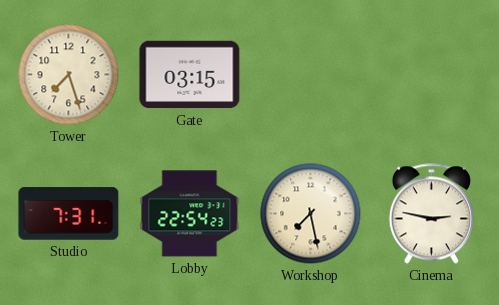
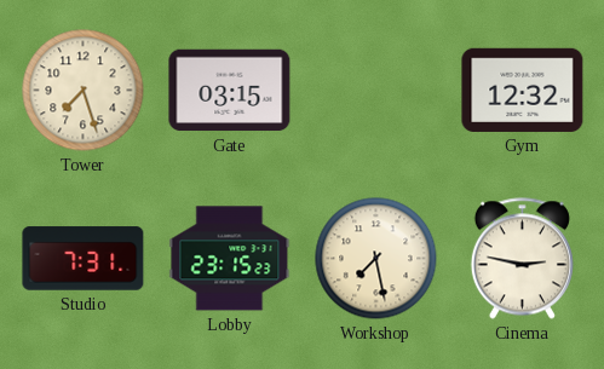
Gym: none -> 12:32 (523, 90)
Lobby: 22:54 -> 23:15 (230, 259)
